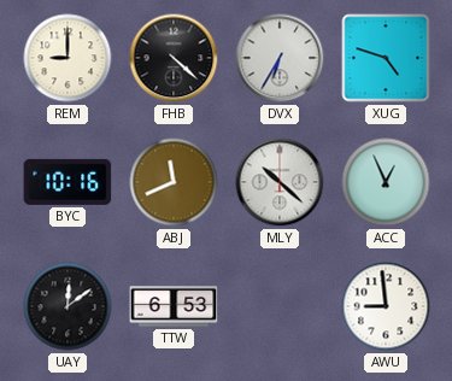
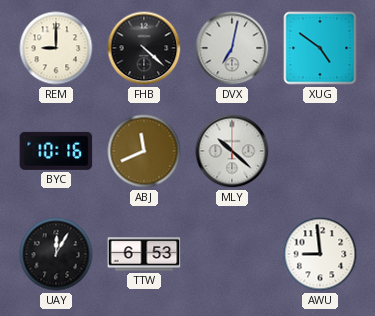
DVX: 6:35 -> 7:02 (232, 48)
XUG: 4:48 -> 4:51 (320, 48)
ACC: 12:56 -> none (386, 182)
UAY: 12:09 -> 12:05 (56, 254)
